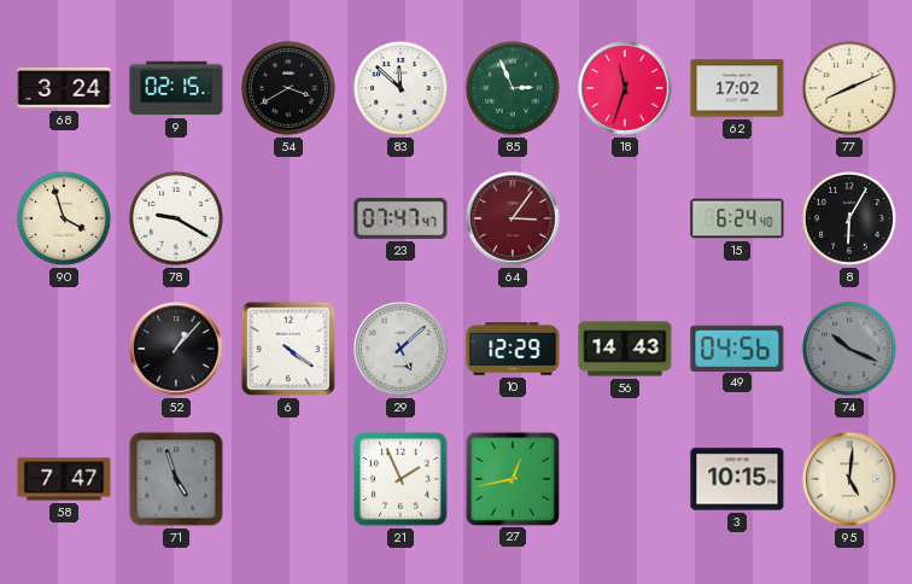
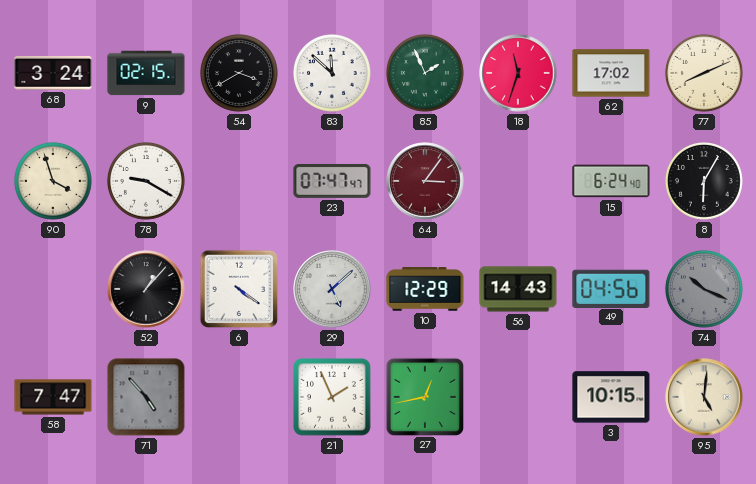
85: 2:56 -> 1:56 (425, 73)
71: 4:57 -> 4:53 (146, 397)
